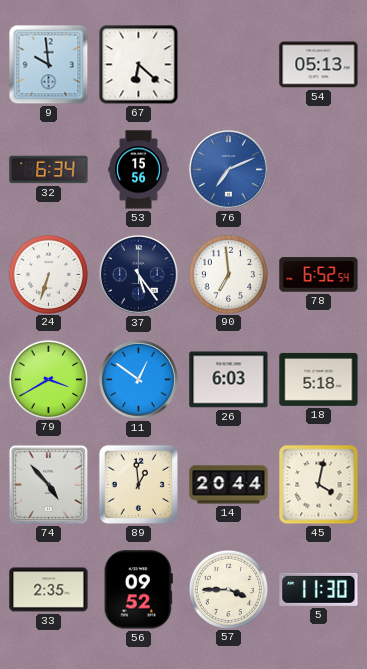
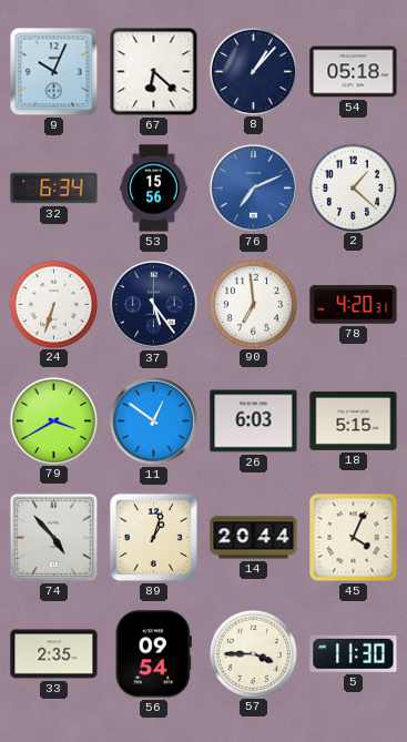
9: 9:59 -> 10:04 (54, 72)
8: none -> 1:07 (253, 71)
54: 05:13 -> 05:18 (354, 72)
2: none -> 1:22 (353, 187)
78: 6:52 -> 4:20 (354, 305)
18: 5:18 -> 5:15 (354, 420)
89: 12:59 -> 1:03 (154, 538)
45: 4:02 -> 4:04 (354, 538)
56: 09:52 -> 09:54 (153, 654)
